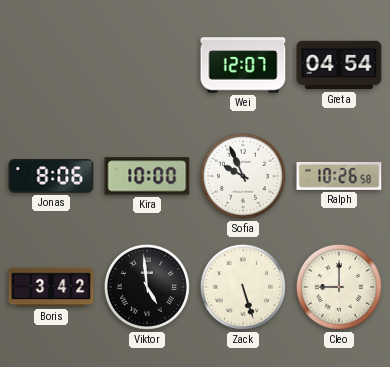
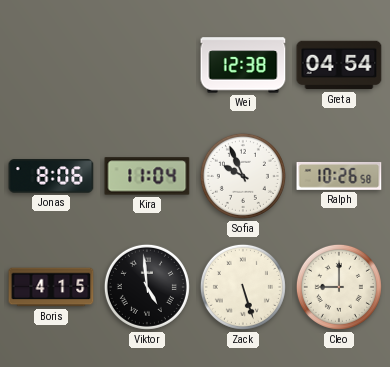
Wei: 12:07 -> 12:38 (243, 65)
Kira: 10:00 -> 11:04 (147, 176)
Boris: 3:42 -> 4:15 (51, 287)
